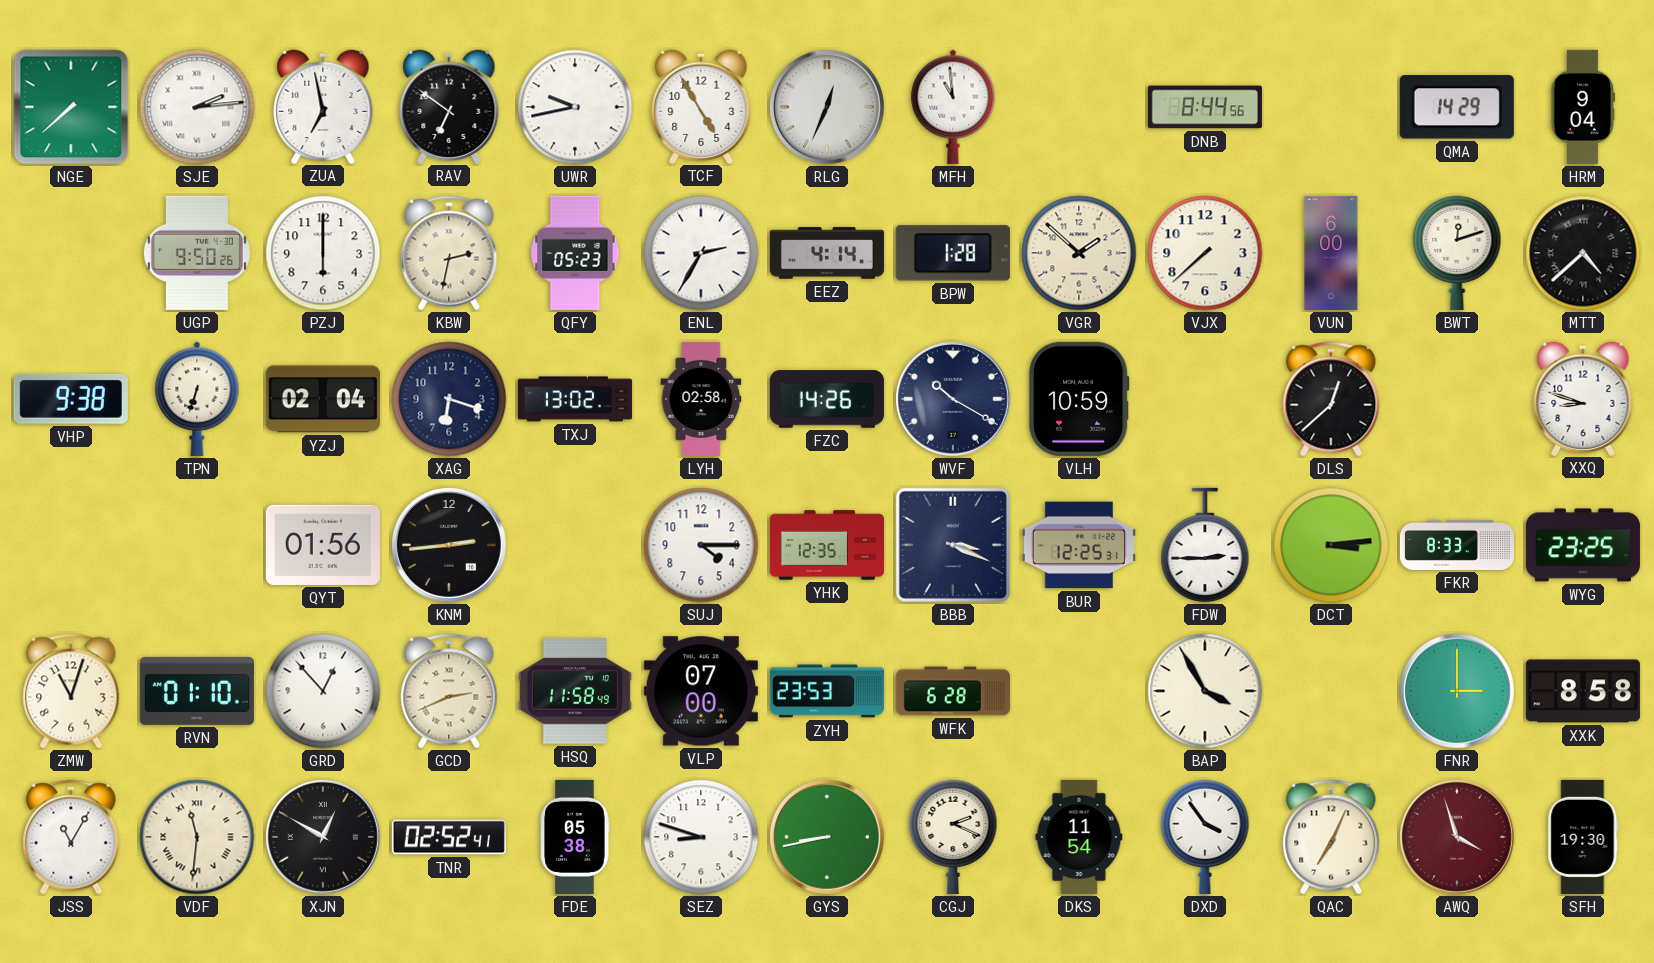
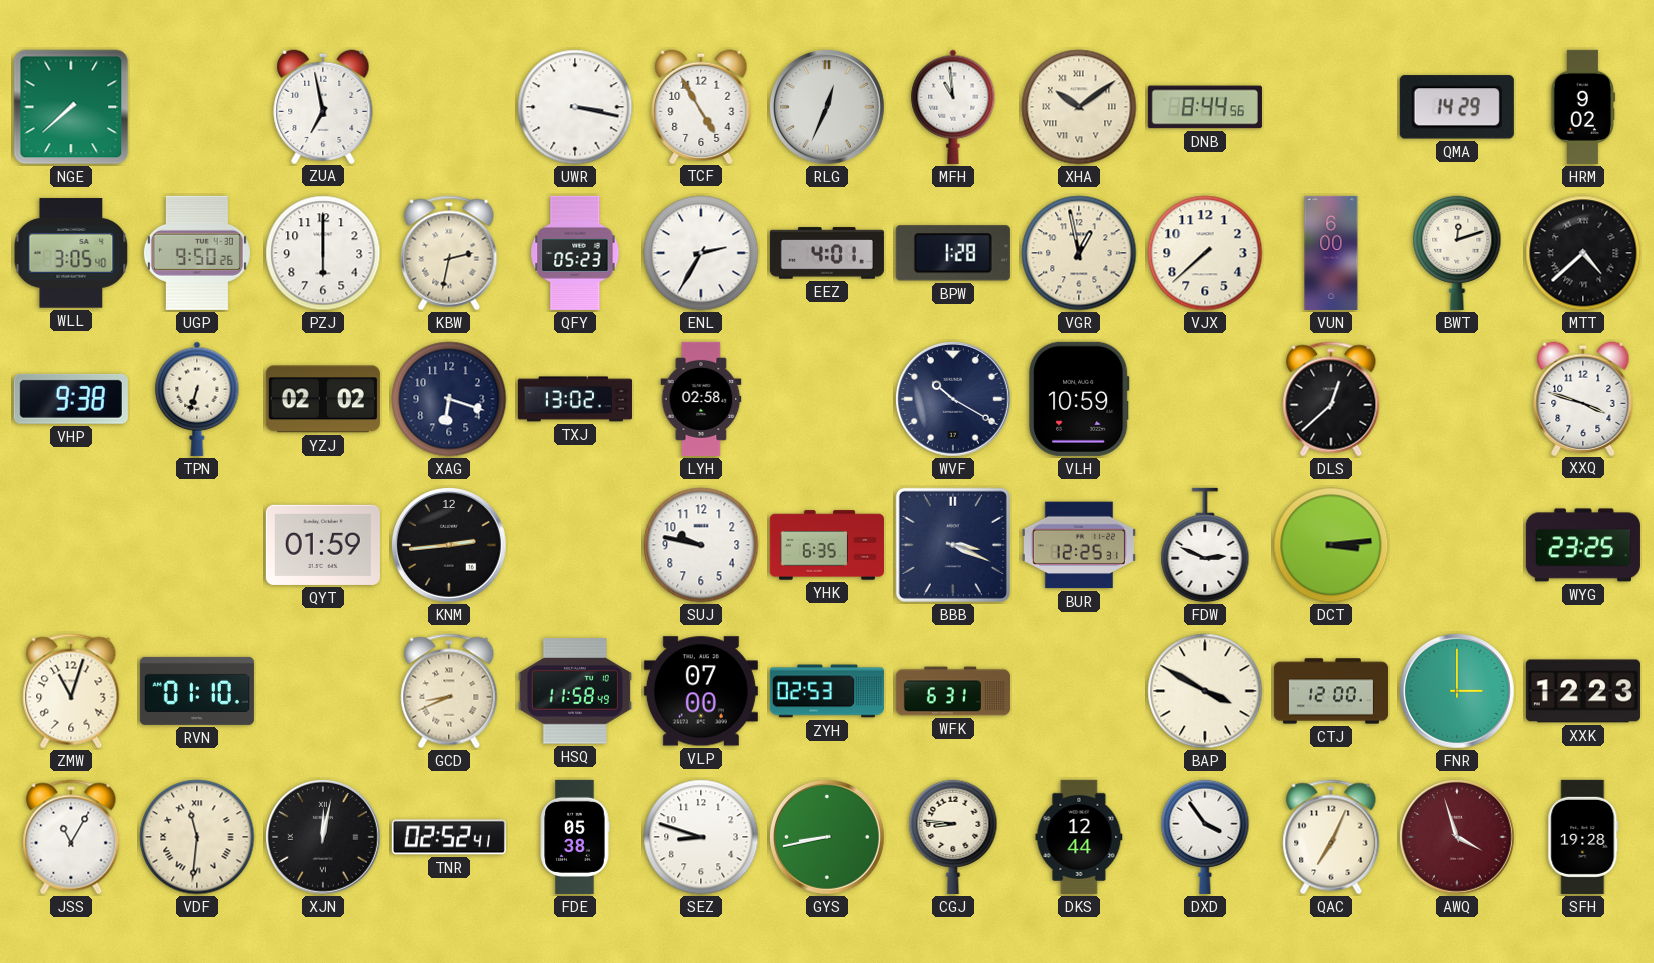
SJE: 2:14 -> none (197, 107)
RAV: 6:51 -> none (449, 106)
UWR: 9:43 -> 3:17 (575, 107)
XHA: none -> 10:09 (1079, 107)
HRM: 9:04 -> 9:02 (1583, 107)
WLL: none -> 3:05 (71, 253)
EEZ: 4:14 -> 4:01 (827, 253)
VGR: 1:52 -> 12:58 (1079, 253)
YZJ: 02:04 -> 02:02 (323, 399)
FZC: 14:26 -> none (827, 399)
XXQ: 8:48 -> 3:48 (1583, 398)
QYT: 01:56 -> 01:59 (323, 545)
SUJ: 4:15 -> 9:47 (701, 545)
YHK: 12:35 -> 6:35 (827, 545)
FDW: 2:45 -> 2:49 (1205, 545)
FKR: 8:33 -> none (1457, 545)
GRD: 12:53 -> none (323, 691)
GCD: 2:41 -> 8:41 (449, 691)
ZYH: 23:53 -> 02:53 (827, 691)
WFK: 6:28 -> 6:31 (953, 691)
BAP: 3:55 -> 3:50 (1205, 691)
CTJ: none -> 12:00 (1331, 691)
XXK: 8:58 -> 12:23 (1583, 691)
XJN: 12:50 -> 12:02 (324, 838)
CGJ: 2:19 -> 8:46 (953, 837)
DKS: 11:54 -> 12:44 (1079, 837)
SFH: 19:30 -> 19:28 (1583, 837)
